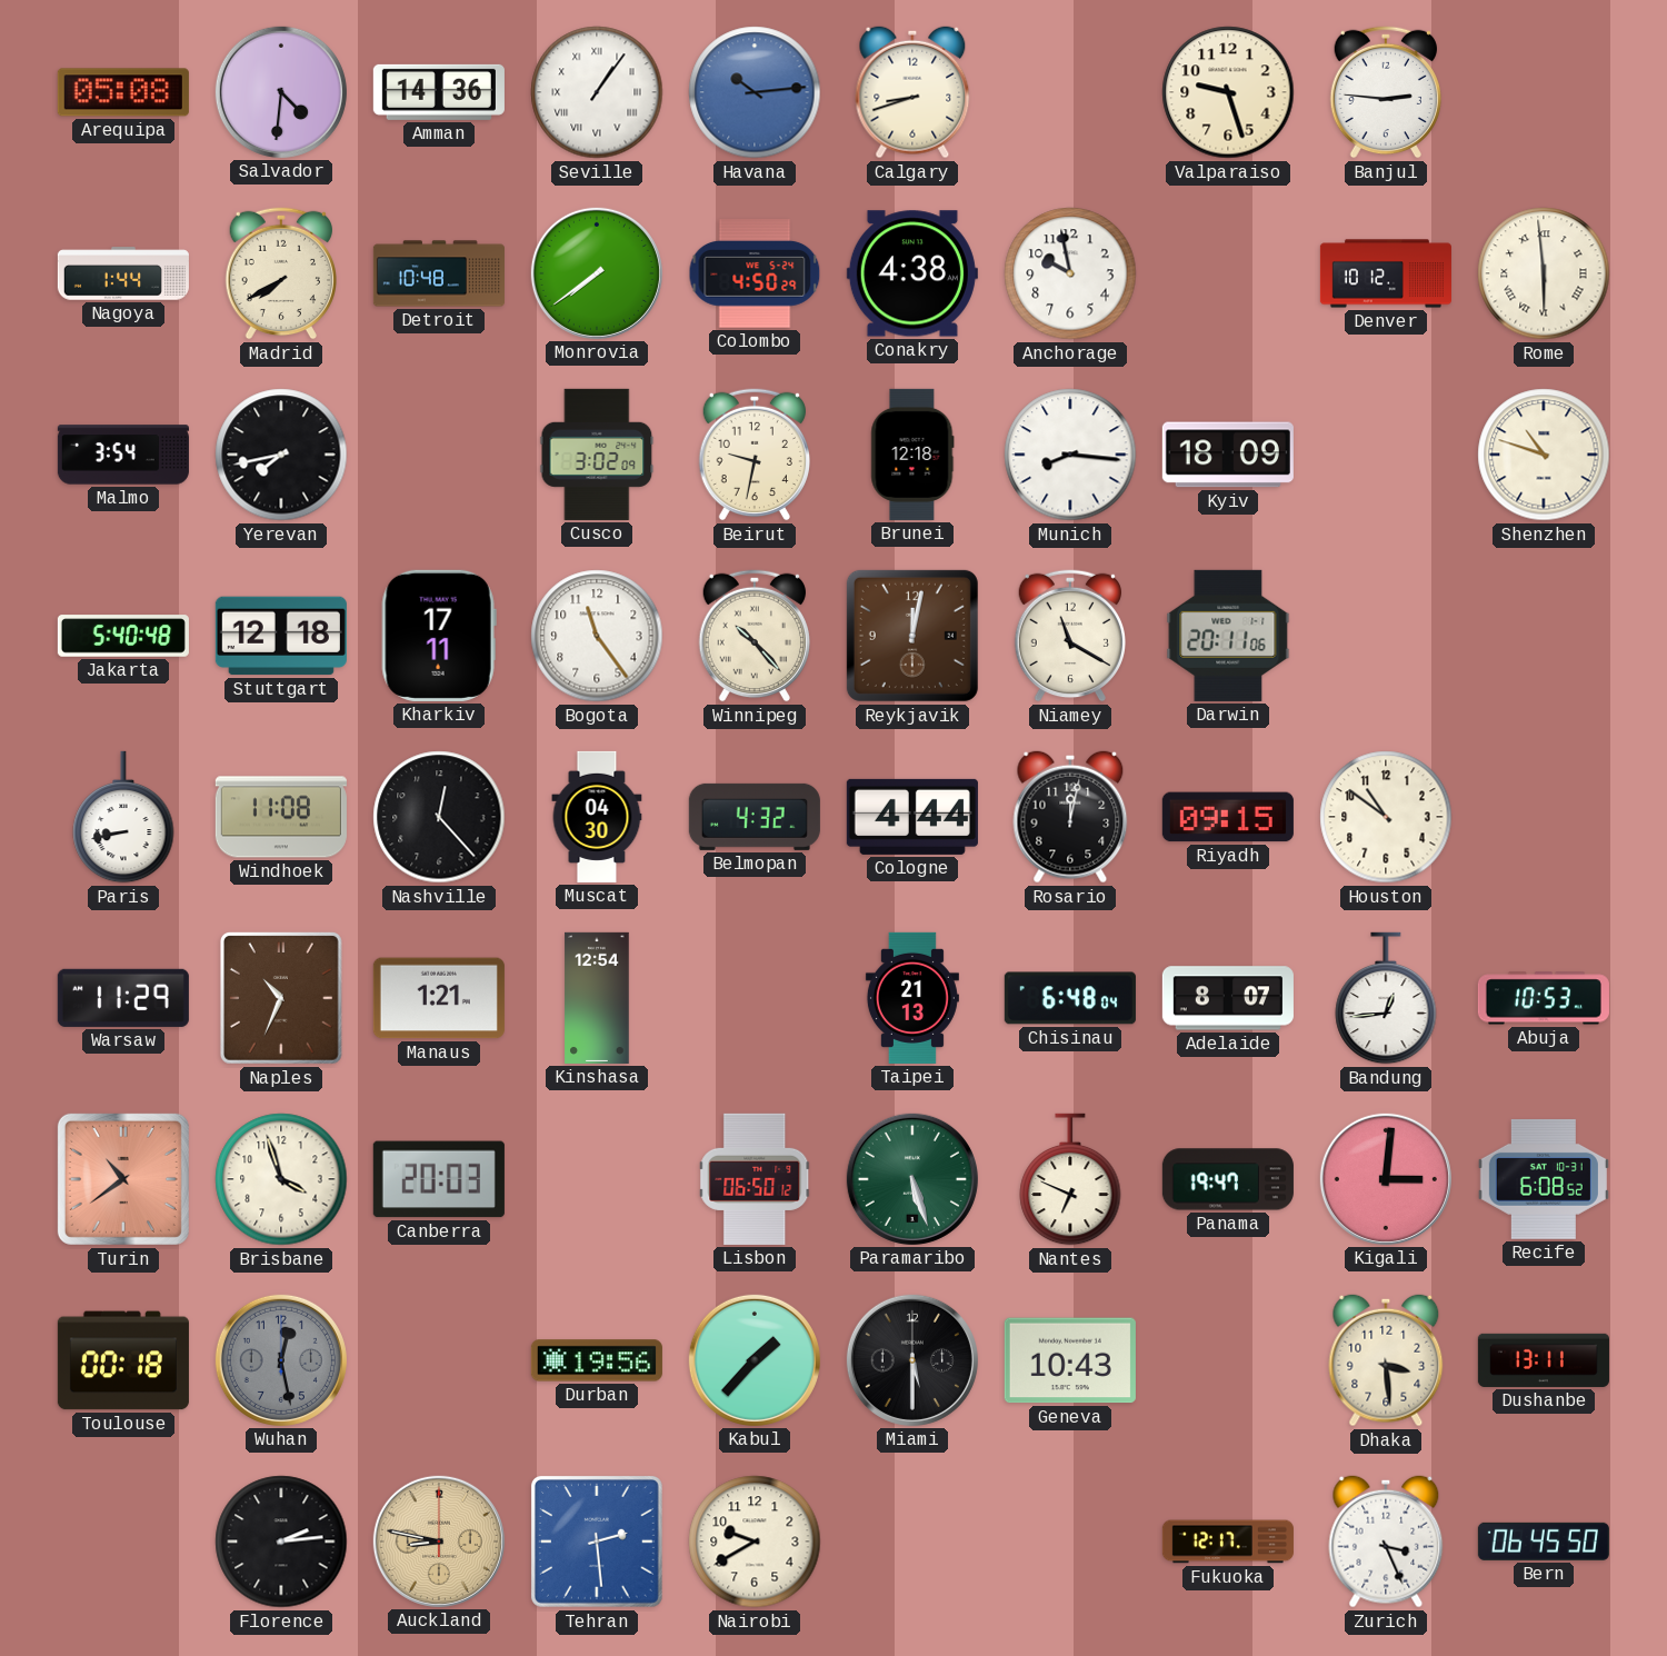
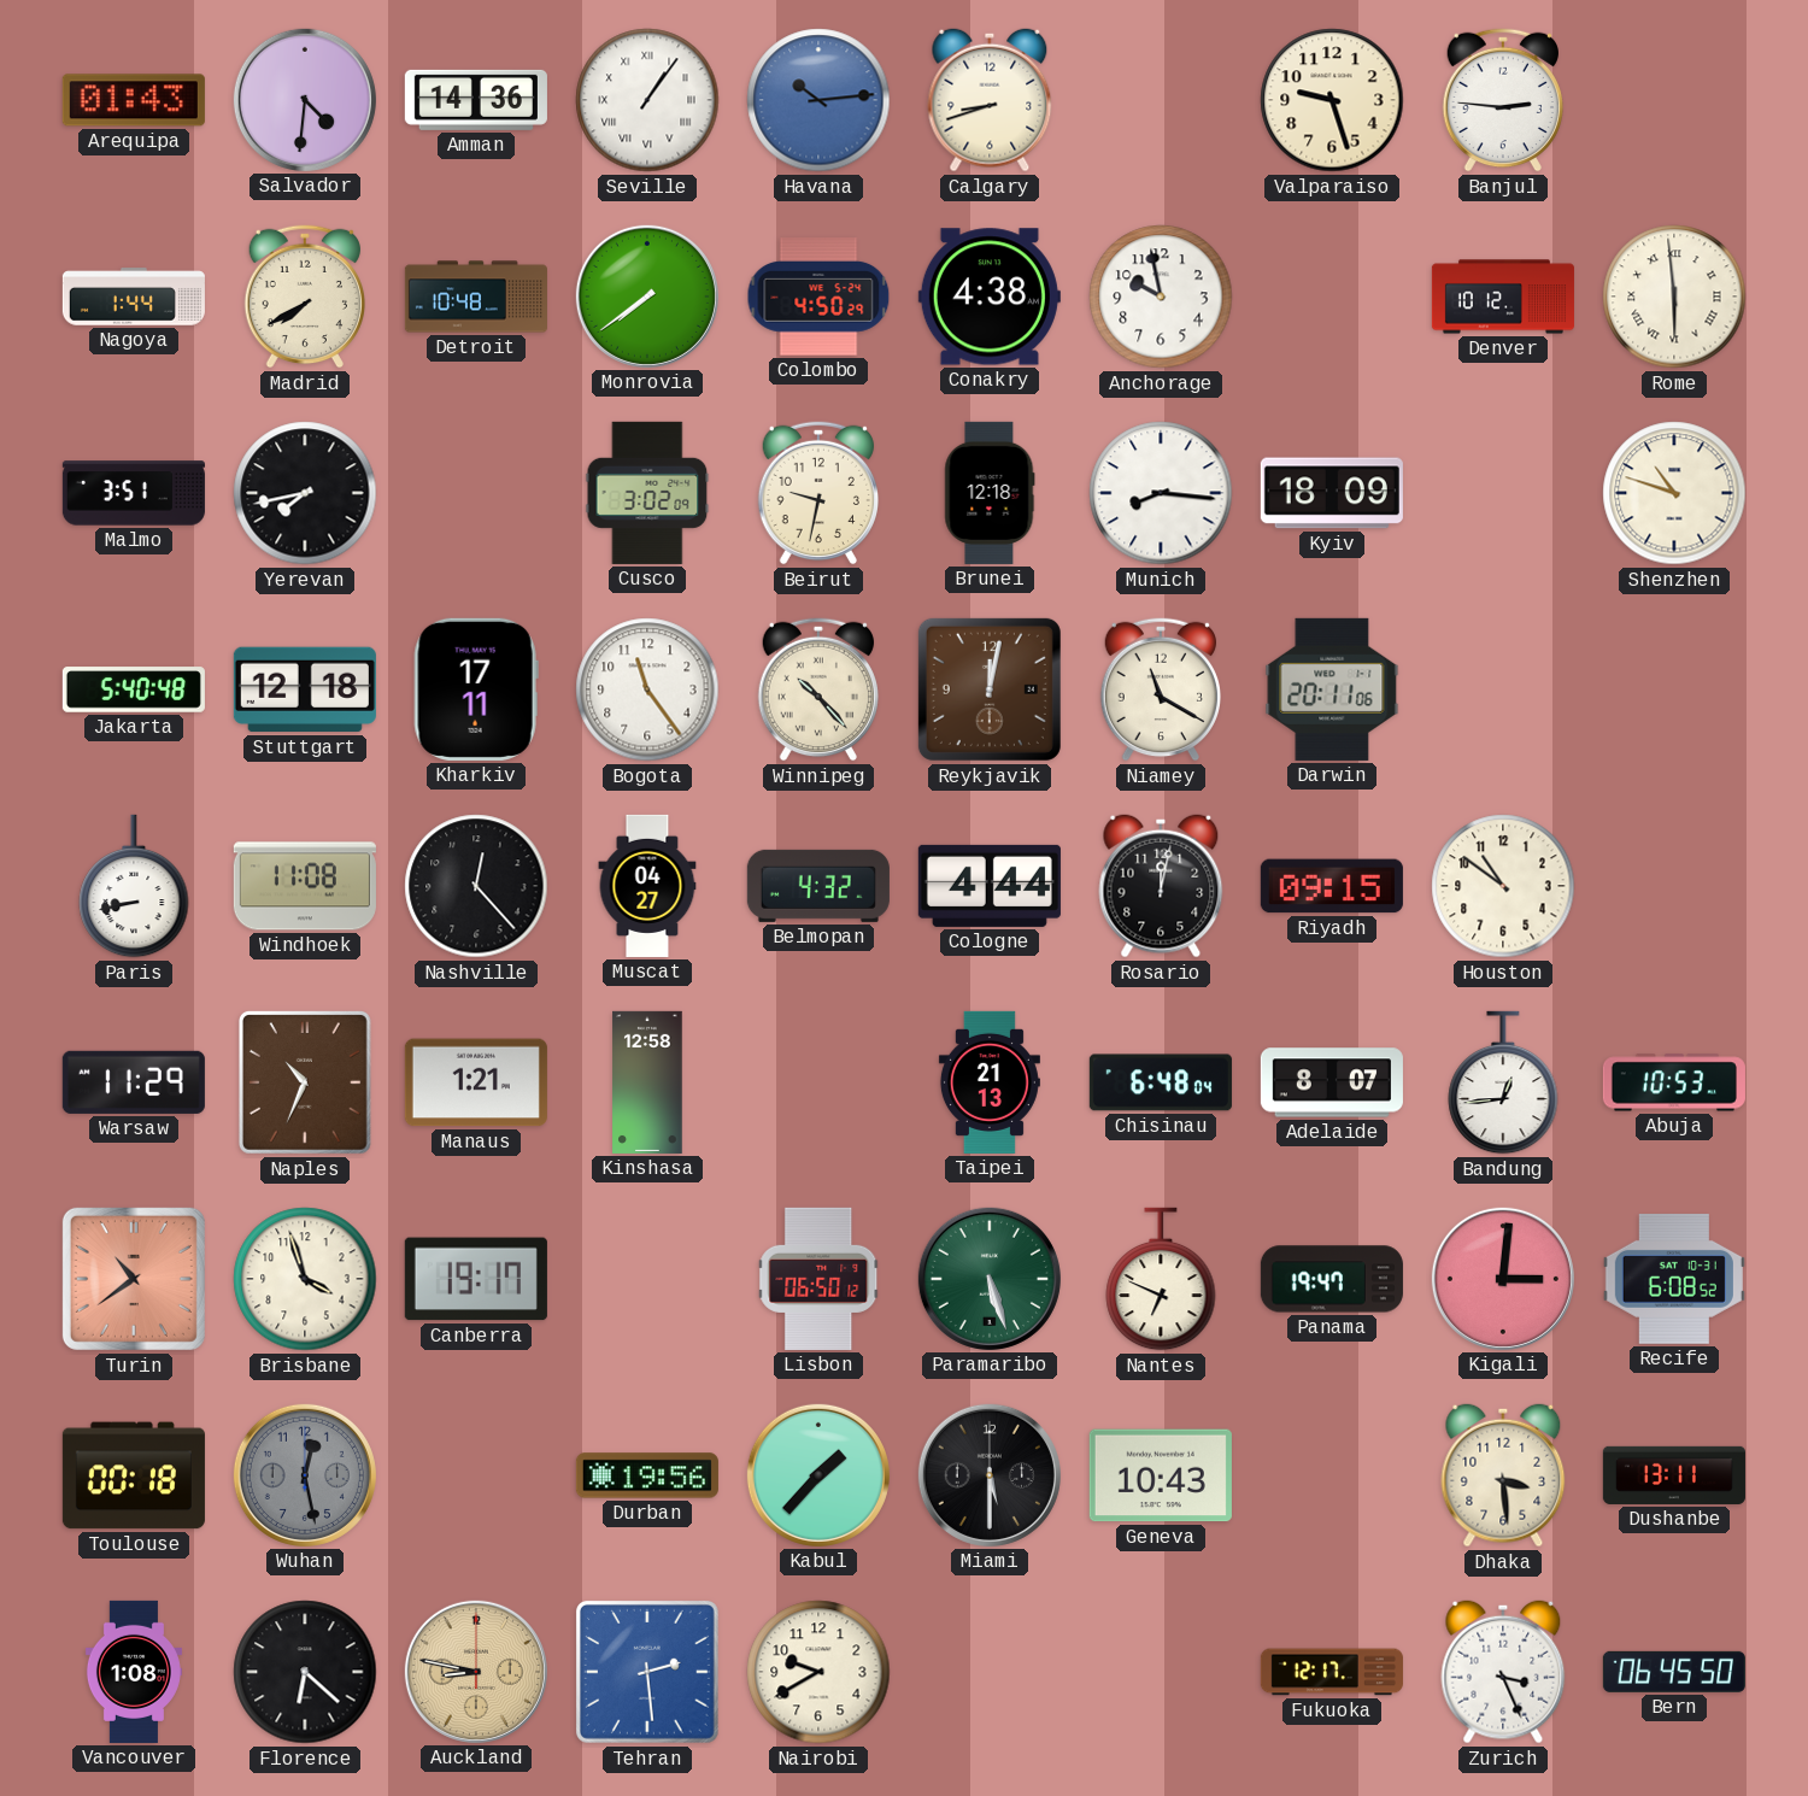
Arequipa: 05:08 -> 01:43 (134, 100)
Malmo: 3:54 -> 3:51 (134, 493)
Muscat: 04:30 -> 04:27 (647, 886)
Kinshasa: 12:54 -> 12:58 (647, 1082)
Canberra: 20:03 -> 19:17 (476, 1279)
Vancouver: none -> 1:08 (134, 1672)
Florence: 2:14 -> 6:22 (305, 1672)
